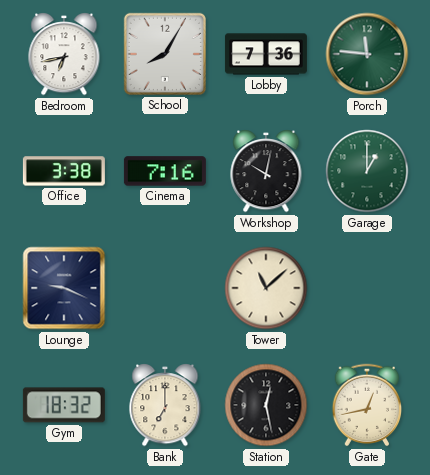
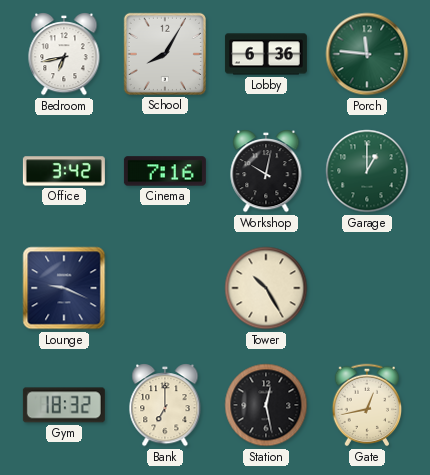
Lobby: 7:36 -> 6:36 (266, 54)
Office: 3:38 -> 3:42 (64, 171)
Tower: 11:08 -> 10:25 (266, 288)
